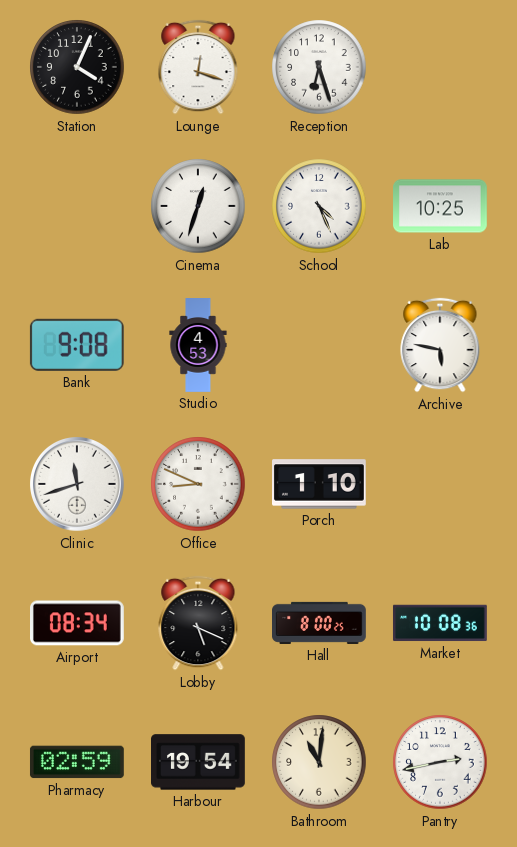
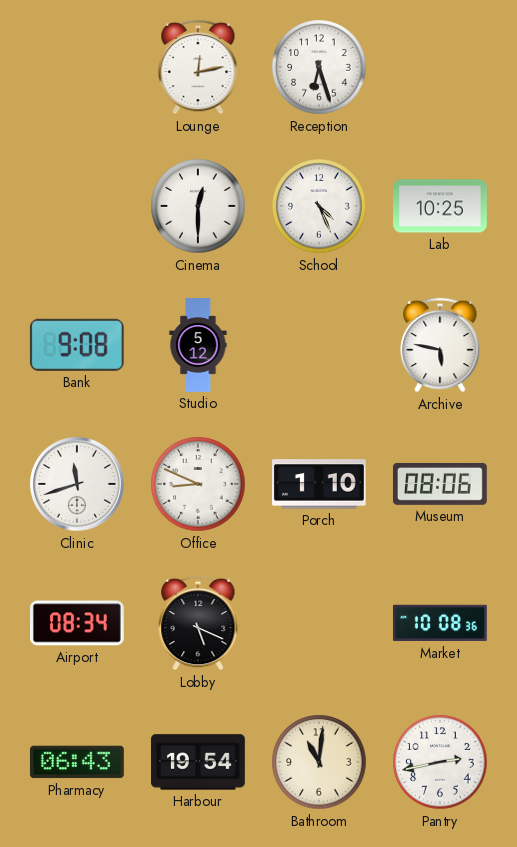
Station: 4:04 -> none (77, 67)
Lounge: 12:18 -> 12:13 (198, 67)
Cinema: 12:33 -> 12:30 (198, 206)
Studio: 4:53 -> 5:12 (198, 345)
Museum: none -> 08:06 (440, 484)
Hall: 8:00 -> none (320, 623)
Pharmacy: 02:59 -> 06:43 (77, 762)
